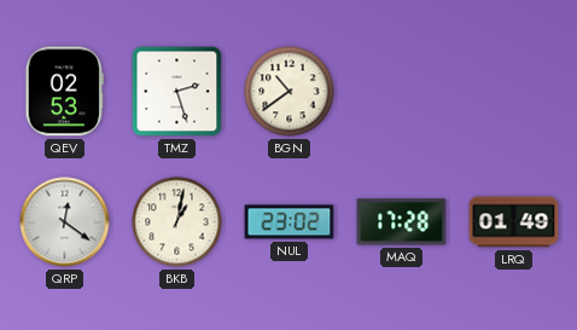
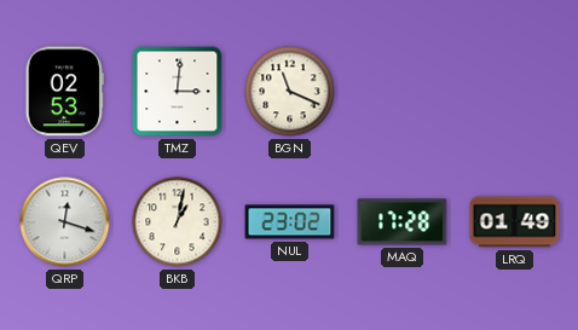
TMZ: 2:27 -> 3:01 (178, 92)
BGN: 10:39 -> 11:19 (290, 92)
QRP: 12:21 -> 12:18 (65, 222)
